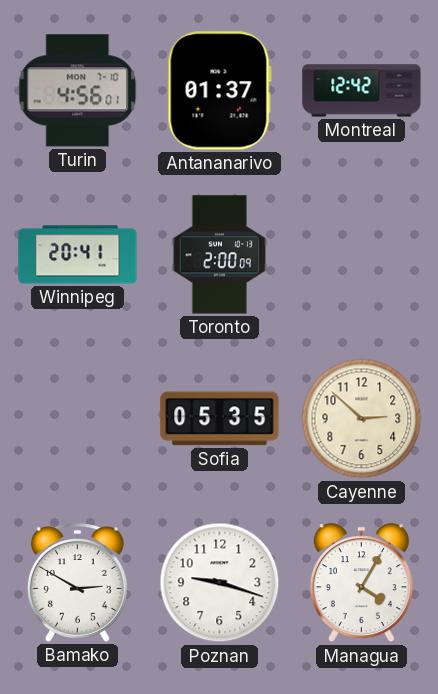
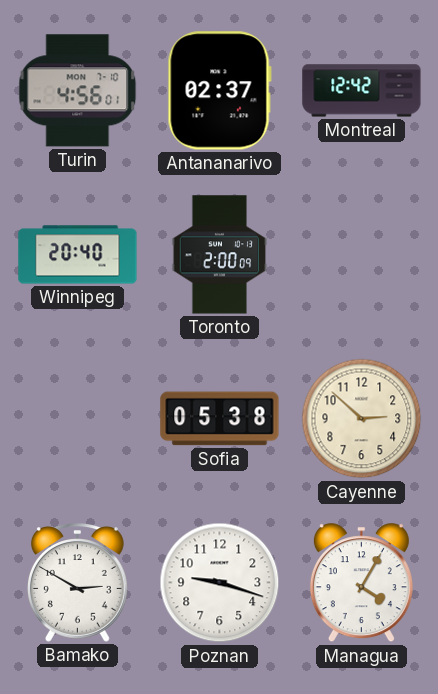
Antananarivo: 01:37 -> 02:37 (219, 91)
Winnipeg: 20:41 -> 20:40 (78, 255)
Sofia: 05:35 -> 05:38 (220, 419)
